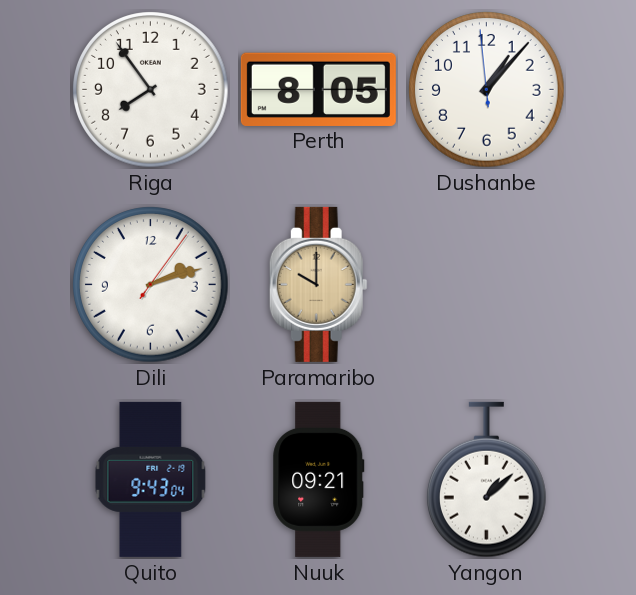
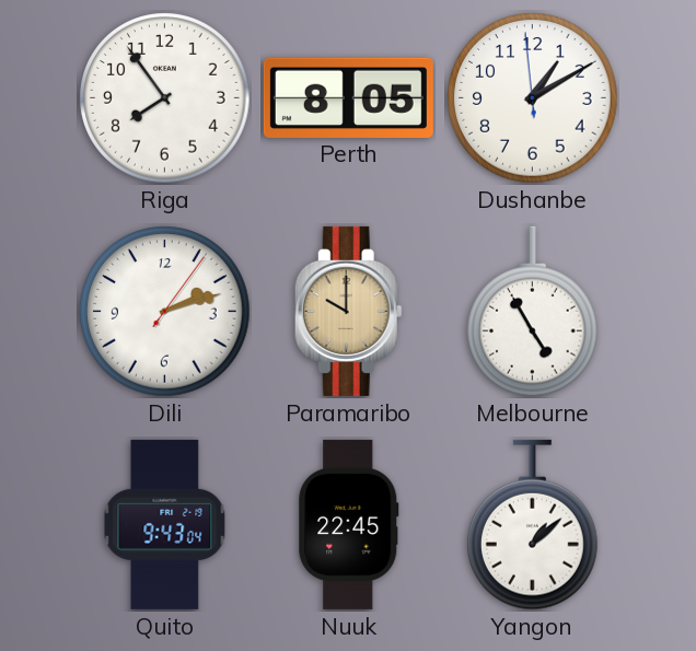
Dushanbe: 1:06 -> 1:09 (533, 98)
Melbourne: none -> 4:55 (533, 312)
Nuuk: 09:21 -> 22:45 (349, 524)
